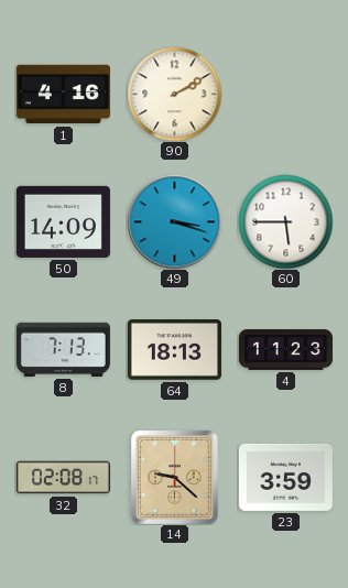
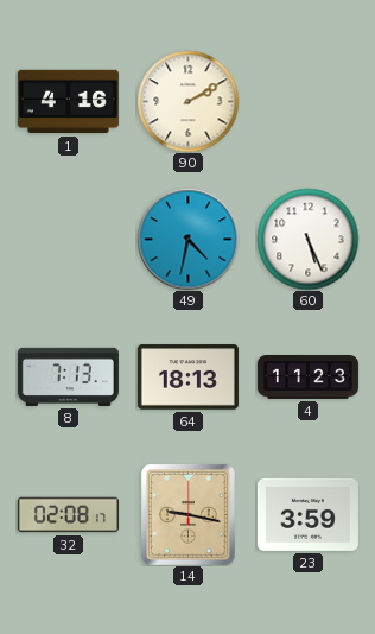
50: 14:09 -> none (63, 221)
49: 3:18 -> 4:32 (188, 239)
60: 5:45 -> 5:26 (307, 239)
14: 9:22 -> 9:17 (189, 515)
